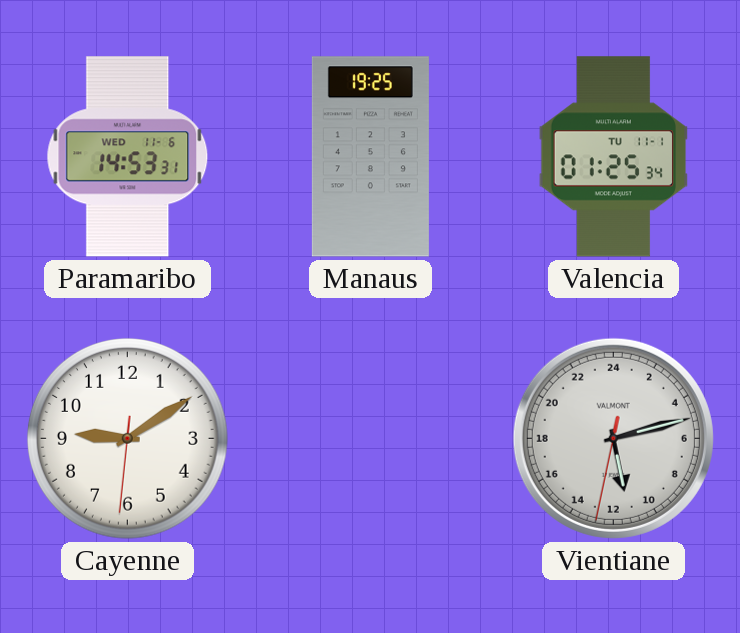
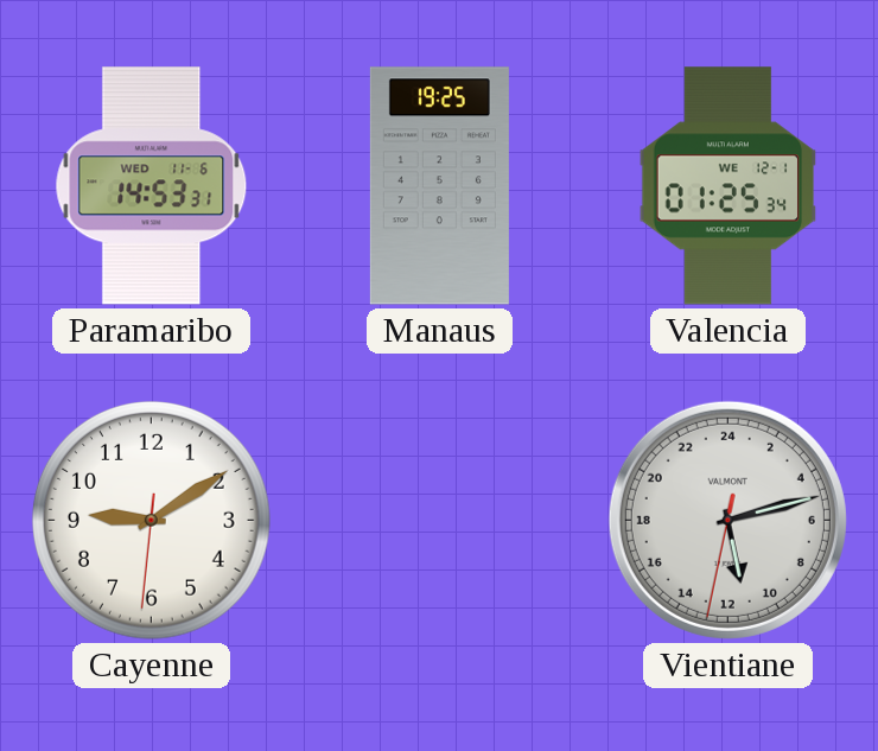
Valencia date: TU 11-1 -> WE 12-1 (729, 186)
